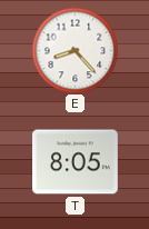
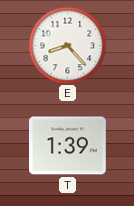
T: 8:05 -> 1:39 (68, 146)
